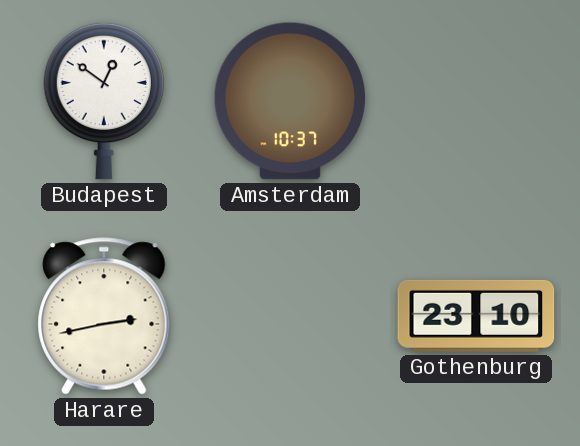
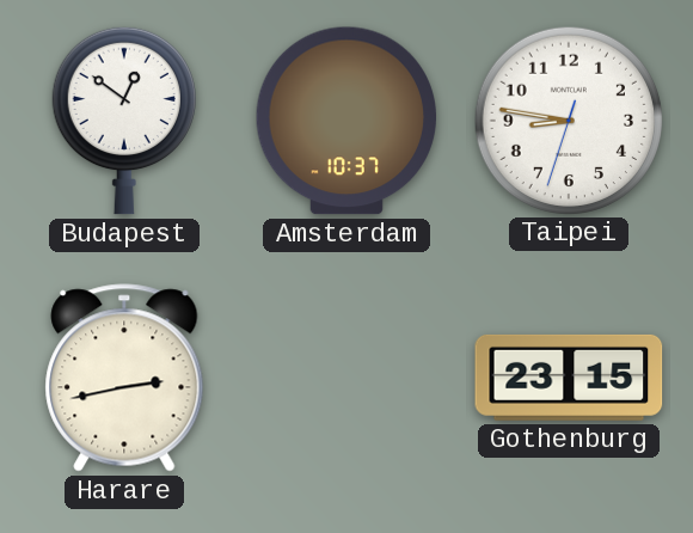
Taipei: none -> 8:46 (568, 120)
Gothenburg: 23:10 -> 23:15 (569, 378)
